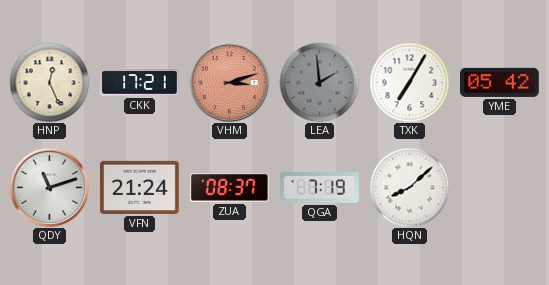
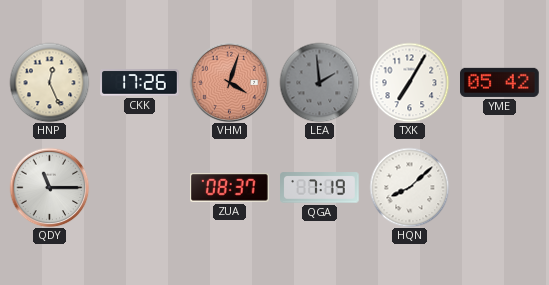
CKK: 17:21 -> 17:26 (140, 83)
VHM: 3:12 -> 4:03 (229, 82)
QDY: 11:12 -> 11:15 (49, 187)
VFN: 21:24 -> none (140, 187)
